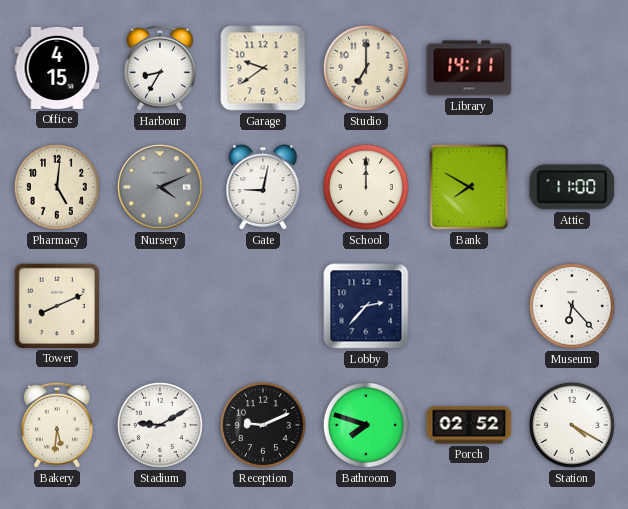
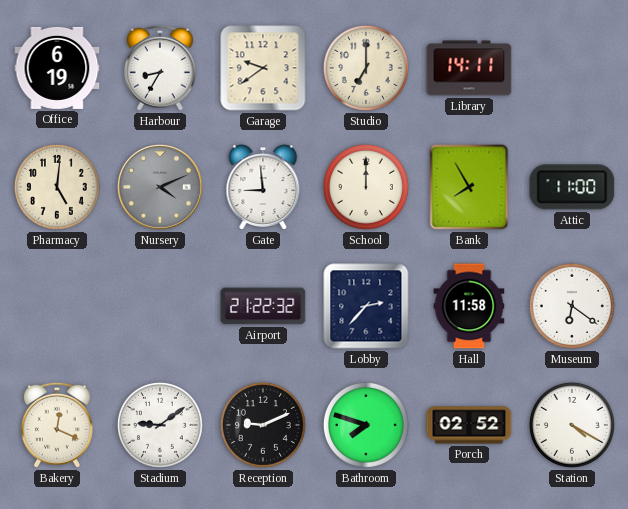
Office: 4:15 -> 6:19 (57, 68)
Gate: 9:02 -> 8:59 (263, 187)
Bank: 7:50 -> 7:55 (469, 187)
Tower: 8:11 -> none (56, 305)
Airport: none -> 21:22 (263, 306)
Hall: none -> 11:58 (469, 306)
Museum: 6:23 -> 6:21 (572, 306)
Bakery: 5:31 -> 12:19 (57, 425)
Stadium: 9:10 -> 9:09 (160, 425)
